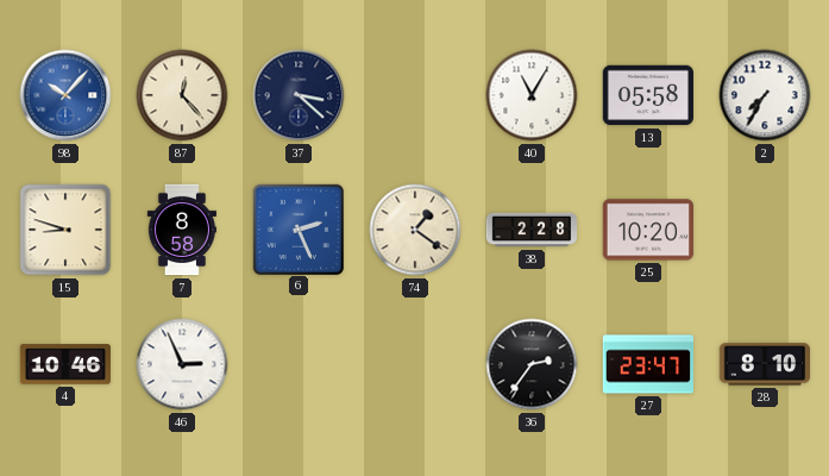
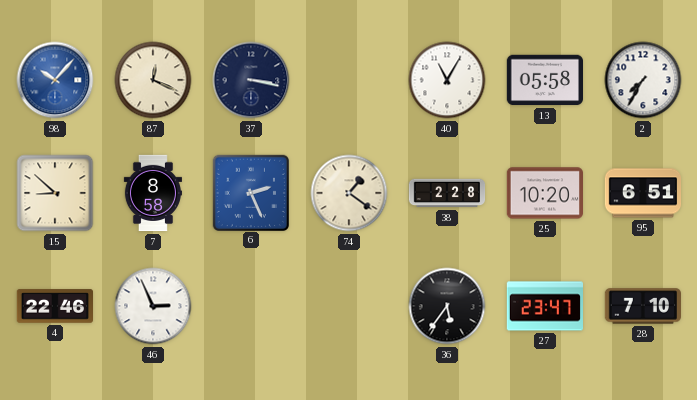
87: 12:23 -> 12:19 (153, 80)
37: 3:22 -> 3:17 (251, 80)
15: 8:48 -> 8:52 (55, 193)
95: none -> 6:51 (642, 193)
4: 10:46 -> 22:46 (54, 306)
36: 2:36 -> 5:36 (447, 306)
28: 8:10 -> 7:10 (642, 306)
